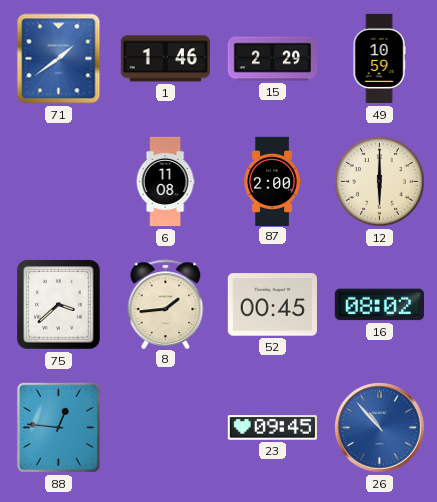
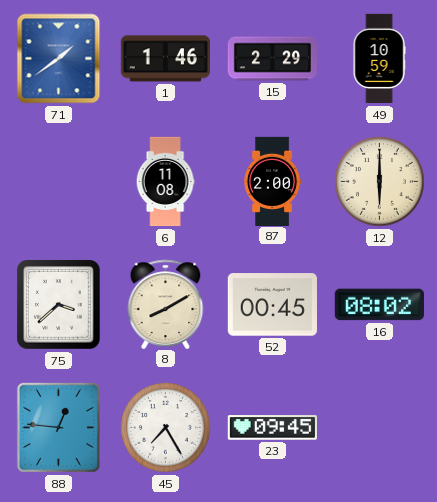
8: 1:44 -> 8:10 (166, 304)
45: none -> 7:25 (166, 428)
26: 10:53 -> none (380, 428)
